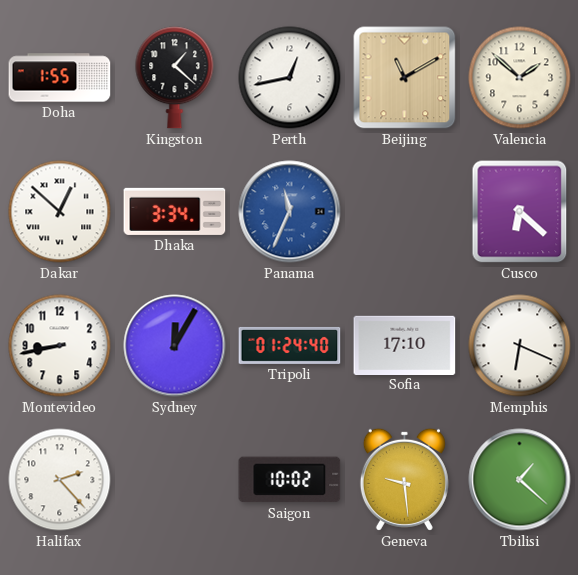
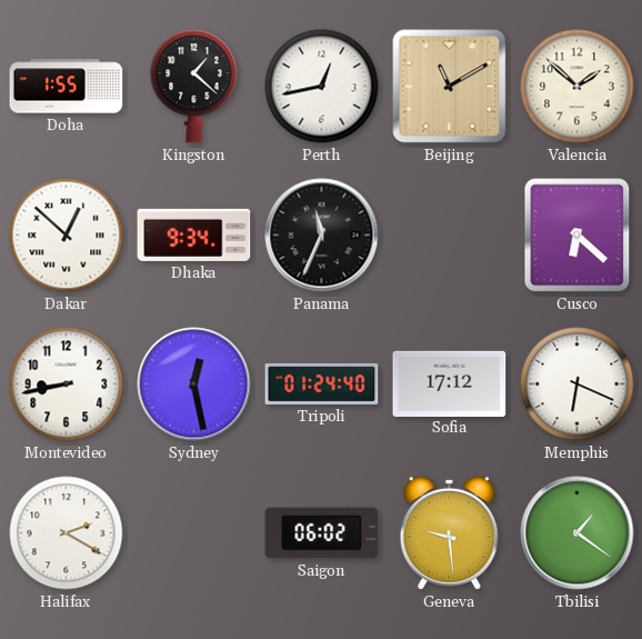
Dhaka: 3:34 -> 9:34 (194, 234)
Panama dial: blue -> black (322, 236)
Sydney: 12:05 -> 12:28 (194, 385)
Sofia: 17:10 -> 17:12 (450, 383)
Halifax: 2:23 -> 2:20 (67, 533)
Saigon: 10:02 -> 06:02 (322, 533)
Tbilisi: 1:22 -> 1:21 (578, 533)
